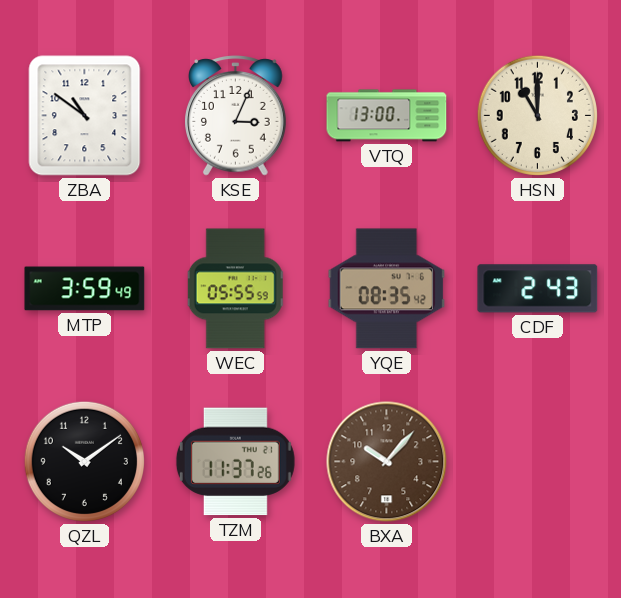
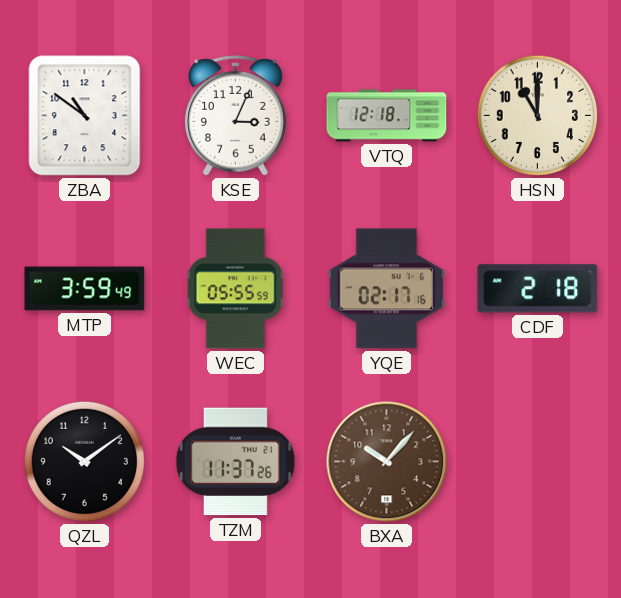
VTQ: 13:00 -> 12:18 (387, 116)
YQE: 08:35 -> 02:17 (387, 289)
CDF: 2:43 -> 2:18 (538, 289)
